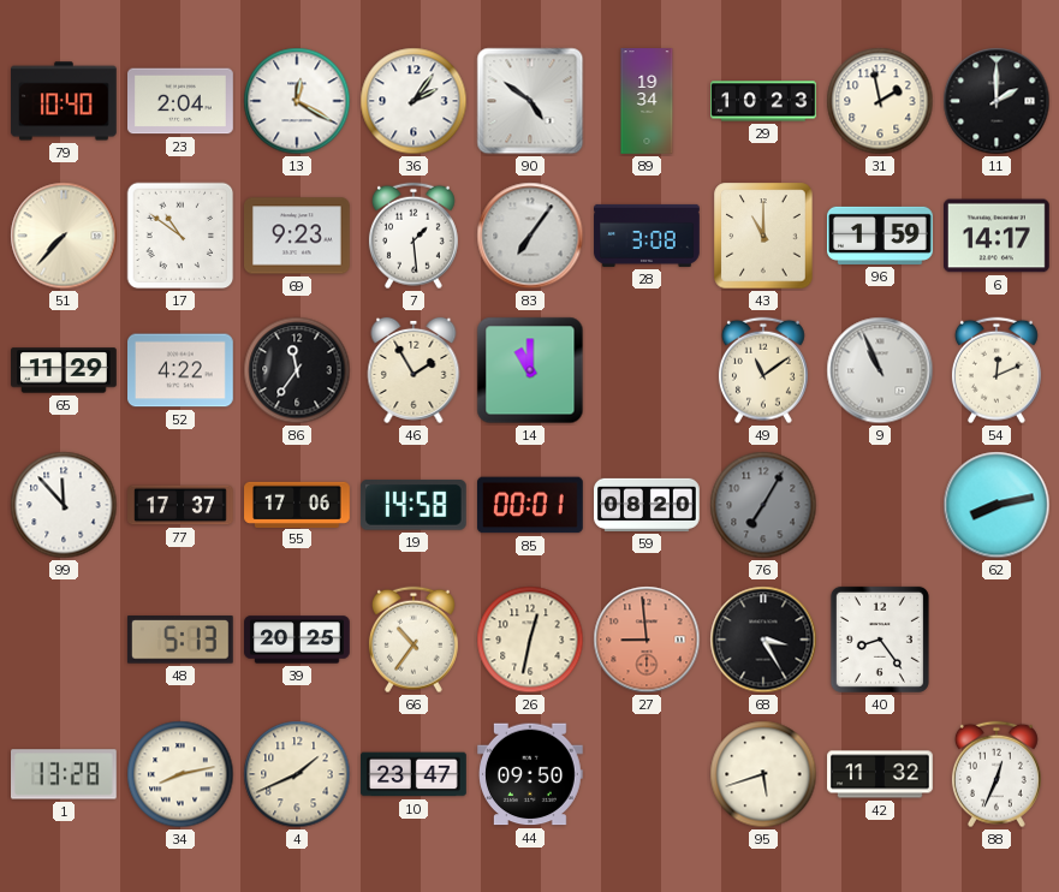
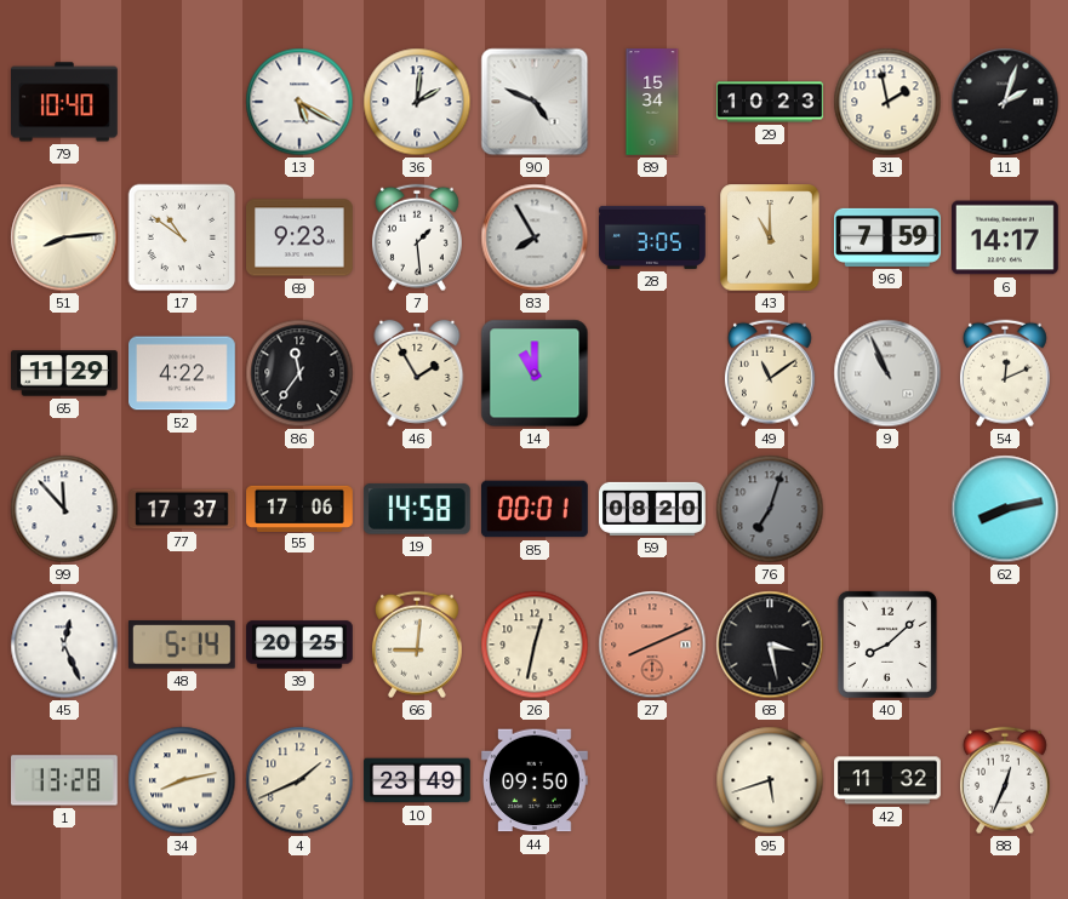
23: 2:04 -> none (182, 101)
13: 12:20 -> 5:20 (299, 102)
36: 2:06 -> 2:01 (417, 102)
90: 4:51 -> 4:49 (535, 102)
89: 19:34 -> 15:34 (652, 102)
11: 2:00 -> 2:03 (1005, 102)
51: 7:37 -> 8:14 (64, 237)
83: 7:06 -> 7:55 (535, 237)
28: 3:08 -> 3:05 (652, 237)
96: 1:59 -> 7:59 (889, 237)
76: 7:05 -> 7:03 (770, 509)
45: none -> 12:26 (64, 645)
48: 5:13 -> 5:14 (182, 645)
66: 10:36 -> 9:01 (417, 645)
27: 8:59 -> 8:11 (652, 645)
68: 3:25 -> 3:28 (770, 645)
40: 8:24 -> 8:08 (887, 645)
10: 23:47 -> 23:49 (417, 780)
